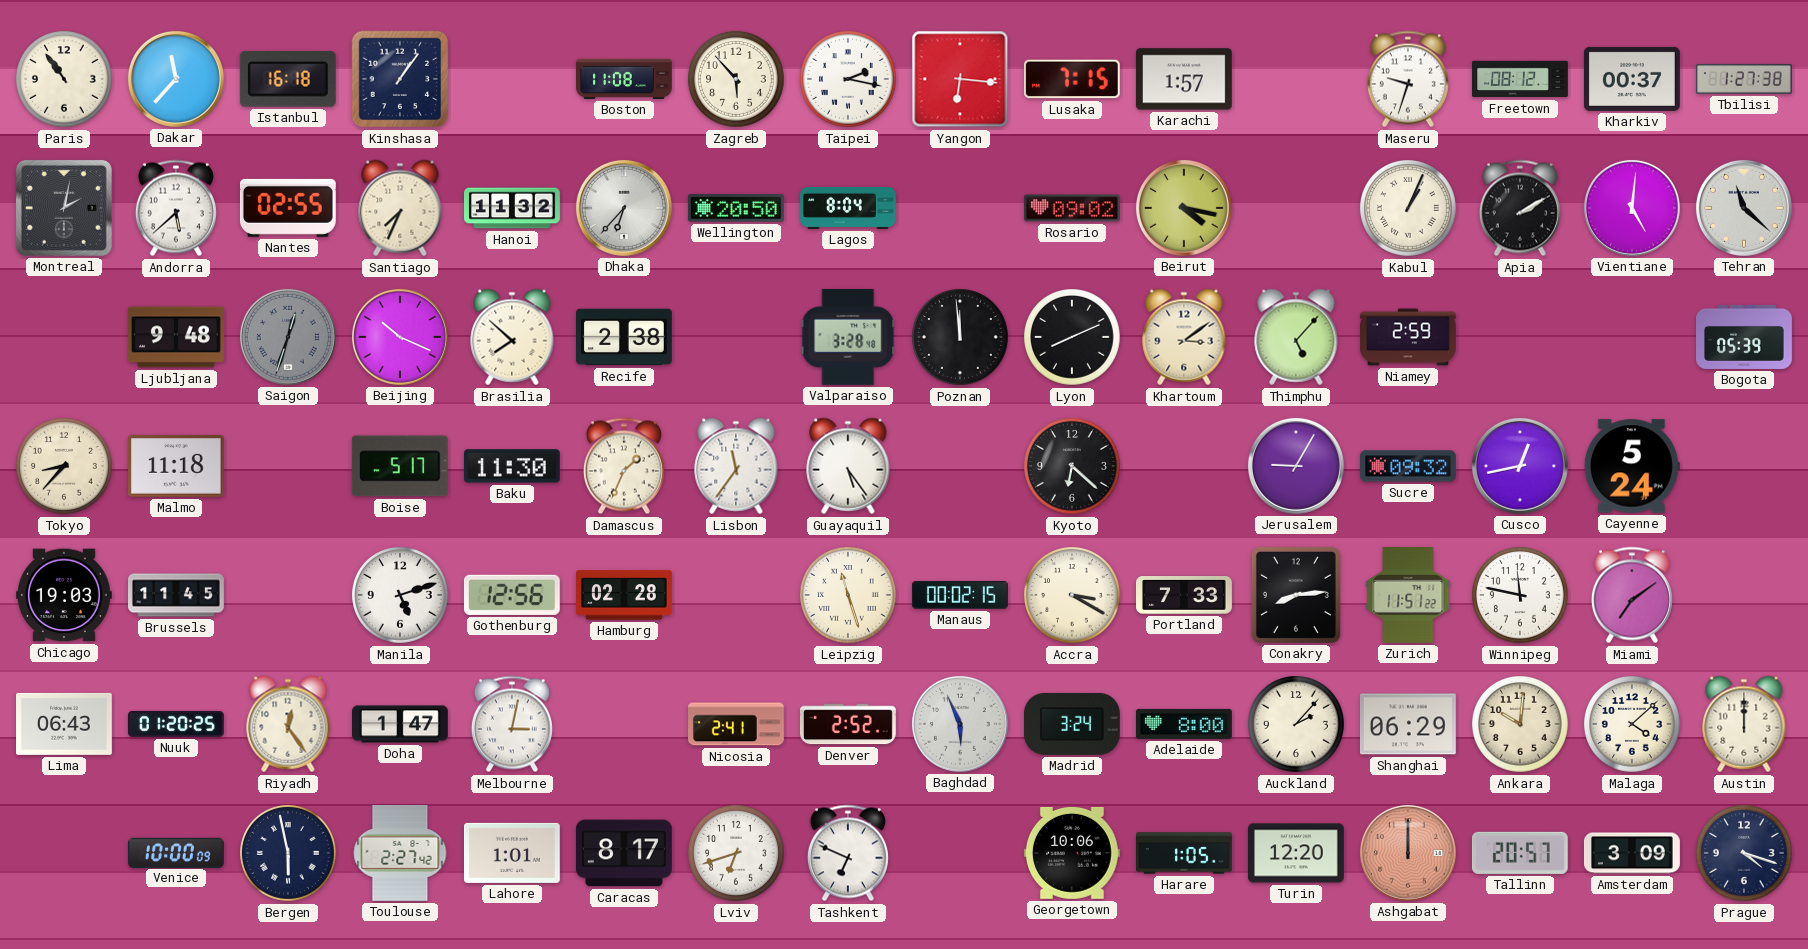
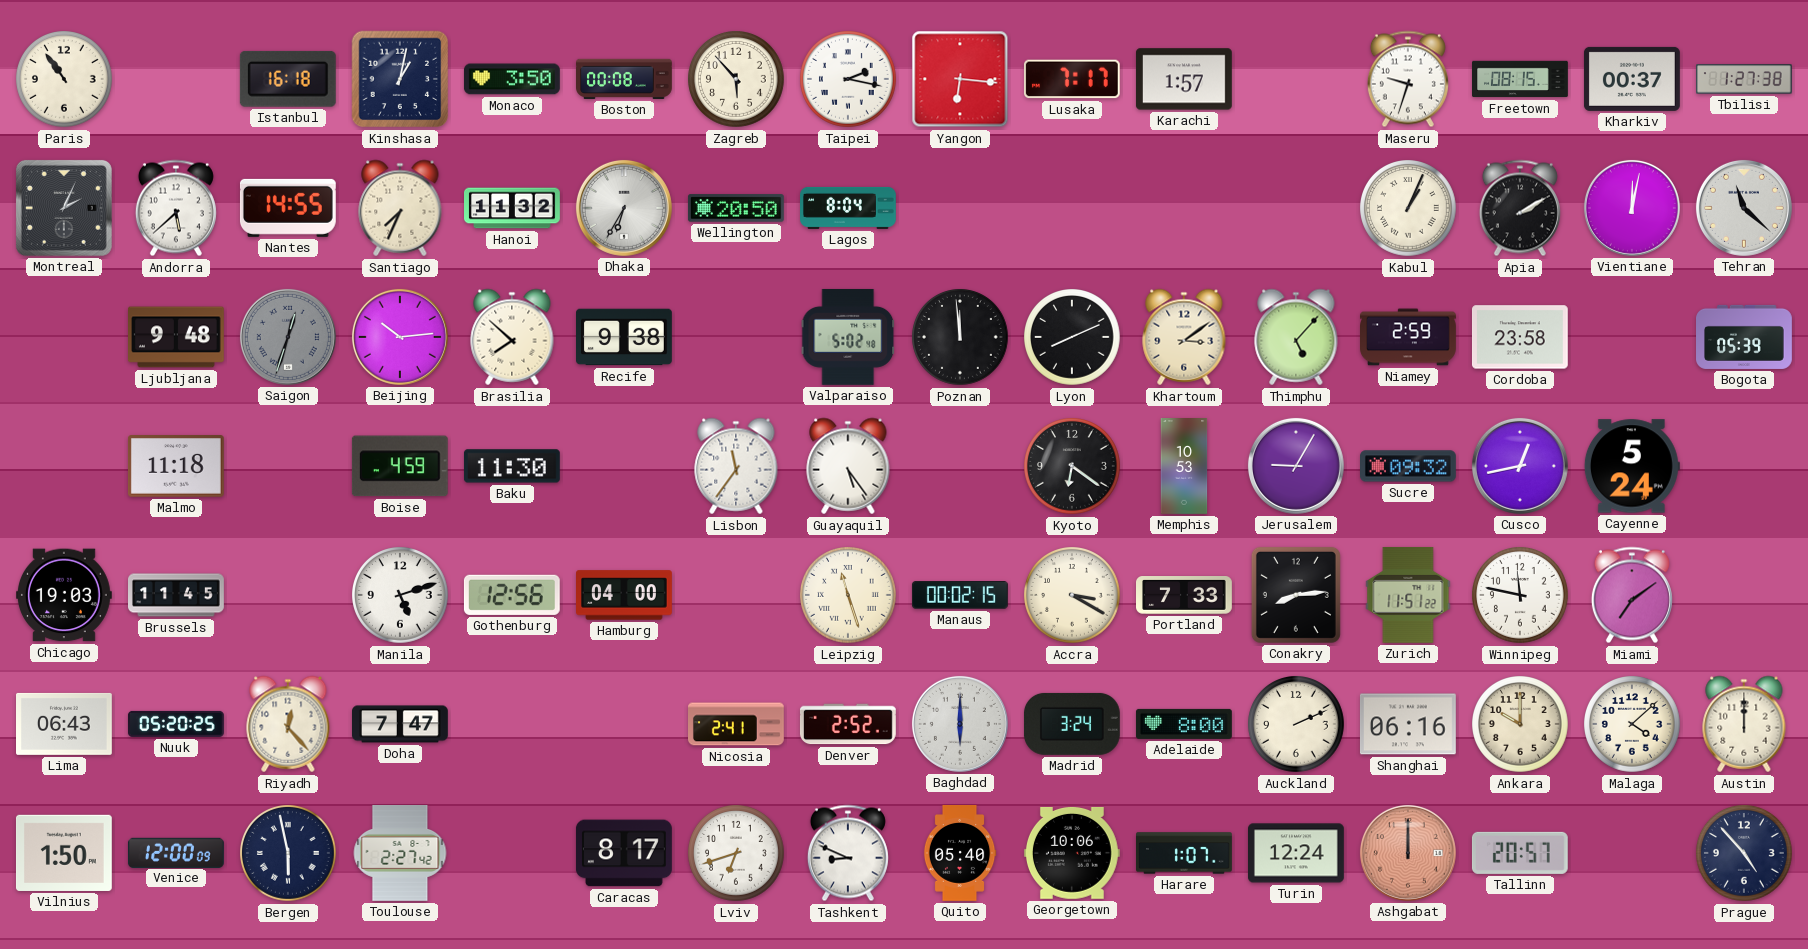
Dakar: 11:37 -> none (176, 79)
Kinshasa: 1:06 -> 1:02 (400, 79)
Monaco: none -> 3:50 (512, 79)
Boston: 11:08 -> 00:08 (625, 79)
Lusaka: 7:15 -> 7:17 (1072, 79)
Freetown: 08:12 -> 08:15 (1520, 79)
Montreal: 2:02 -> 2:04 (64, 208)
Nantes: 02:55 -> 14:55 (288, 208)
Dhaka: 6:37 -> 6:35 (624, 208)
Rosario: 09:02 -> none (1073, 208)
Beirut: 4:17 -> none (1184, 208)
Vientiane: 5:01 -> 12:02 (1632, 208)
Beijing: 10:19 -> 10:14 (400, 337)
Recife: 2:38 -> 9:38 (625, 337)
Valparaiso: 3:28 -> 5:02 (848, 337)
Cordoba: none -> 23:58 (1520, 337)
Tokyo: 8:37 -> none (65, 467)
Boise: 5:17 -> 4:59 (400, 466)
Damascus: 1:34 -> none (624, 466)
Kyoto: 6:22 -> 6:21 (1073, 467)
Memphis: none -> 10:53 (1184, 467)
Hamburg: 02:28 -> 04:00 (625, 595)
Nuuk: 01:20 -> 05:20 (176, 724)
Riyadh: 12:24 -> 12:23 (288, 724)
Doha: 1:47 -> 7:47 (401, 724)
Melbourne: 3:02 -> none (512, 724)
Baghdad: 5:56 -> 6:00 (960, 724)
Auckland: 2:07 -> 2:11 (1297, 725)
Shanghai: 06:29 -> 06:16 (1408, 724)
Ankara: 10:01 -> 10:00 (1521, 725)
Vilnius: none -> 1:50 (64, 853)
Venice: 10:00 -> 12:00 (176, 852)
Lahore: 1:01 -> none (512, 853)
Tashkent: 6:49 -> 8:49 (848, 853)
Quito: none -> 05:40 (960, 854)
Harare: 1:05 -> 1:07 (1185, 853)
Turin: 12:20 -> 12:24 (1297, 853)
Amsterdam: 3:09 -> none (1632, 853)
Prague: 4:18 -> 4:53 (1745, 854)
